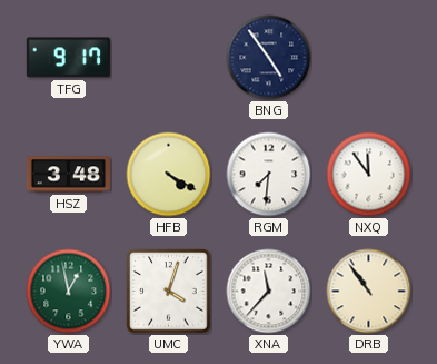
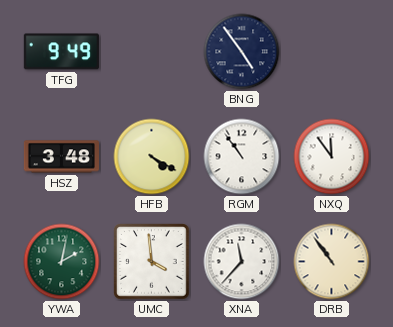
TFG: 9:17 -> 9:49 (61, 52)
RGM: 7:31 -> 10:54 (242, 157)
YWA: 12:58 -> 2:02 (62, 262)
UMC: 4:03 -> 3:59 (152, 262)
